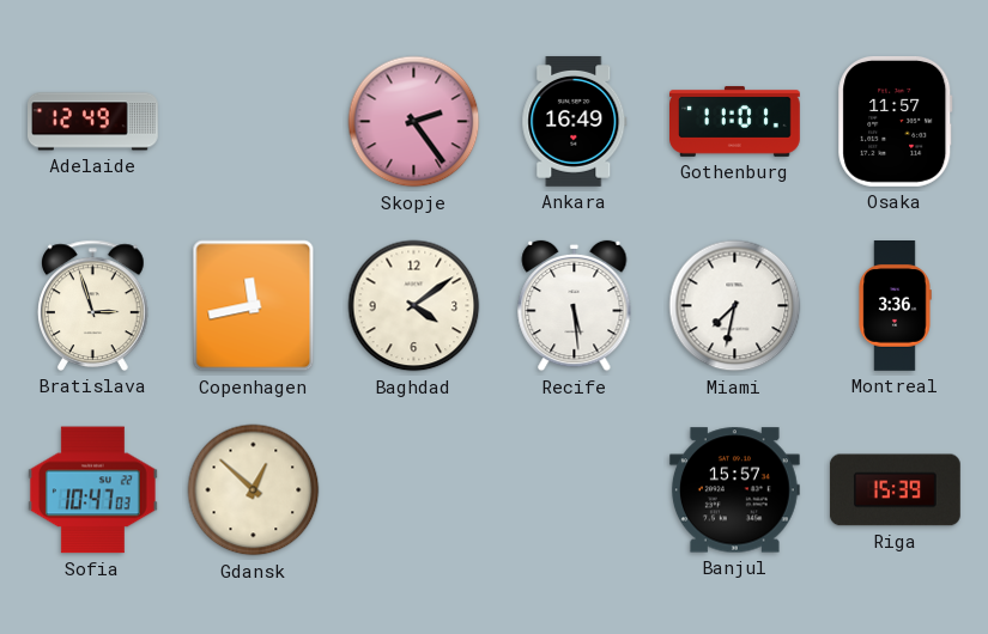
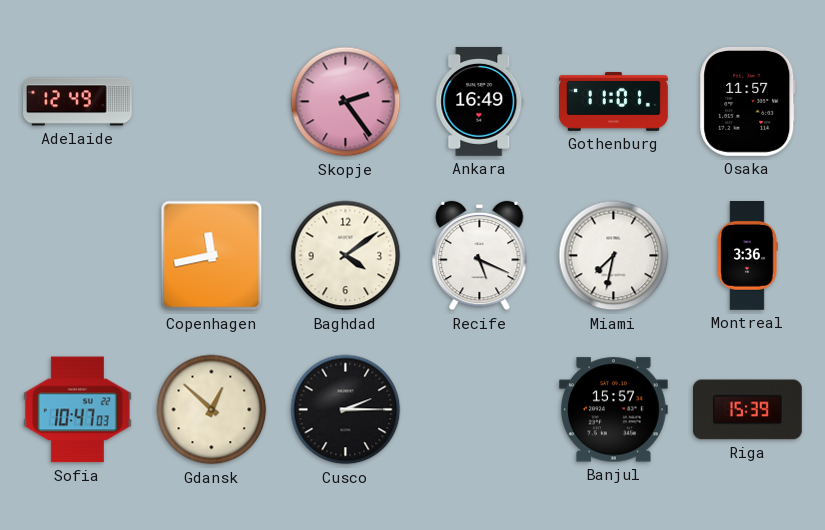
Bratislava: 2:57 -> none (93, 305)
Recife: 5:29 -> 5:19 (480, 256)
Cusco: none -> 2:15 (346, 410)
